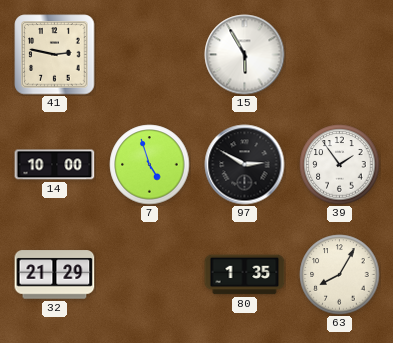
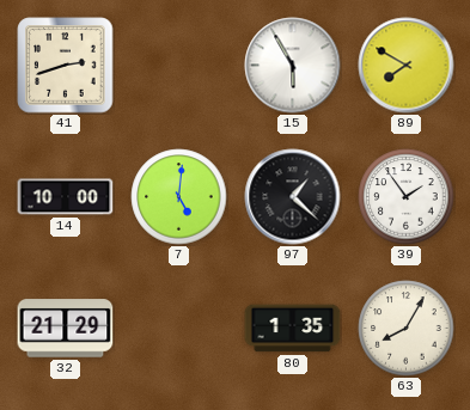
41: 2:47 -> 2:42 (66, 66)
89: none -> 7:50 (407, 66)
7: 4:57 -> 5:01 (179, 197)
97: 2:50 -> 1:22 (293, 197)
